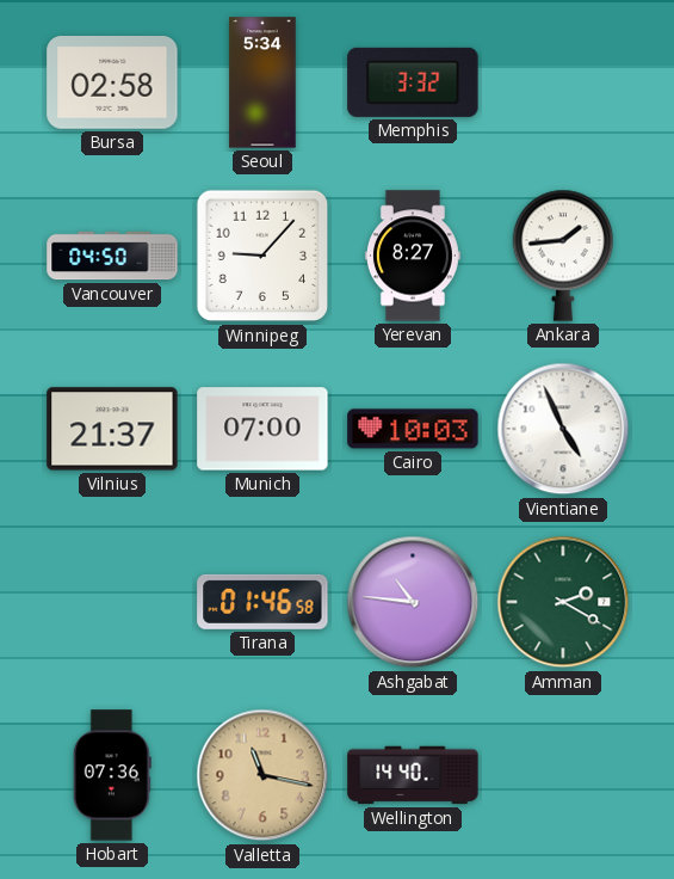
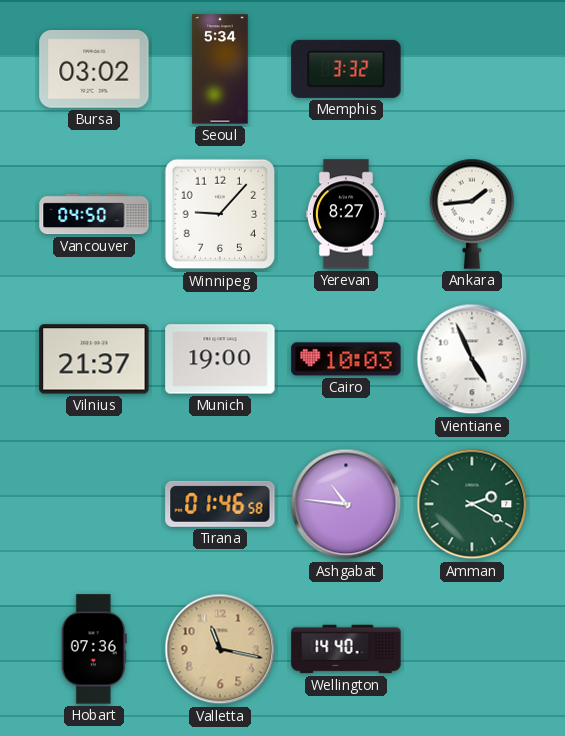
Bursa: 02:58 -> 03:02 (94, 70)
Munich: 07:00 -> 19:00 (220, 359)
